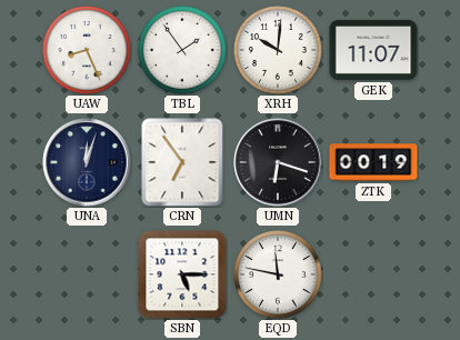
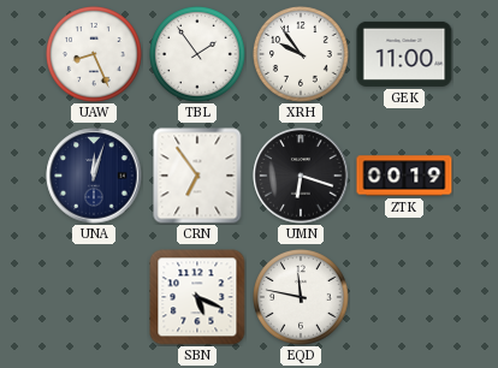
XRH: 10:01 -> 9:54 (302, 55)
GEK: 11:07 -> 11:00 (404, 54)
SBN: 5:15 -> 5:19 (197, 297)
